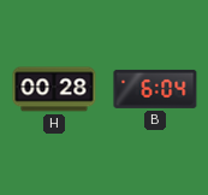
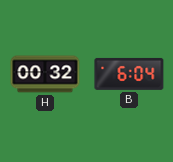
H: 00:28 -> 00:32 (45, 74)
